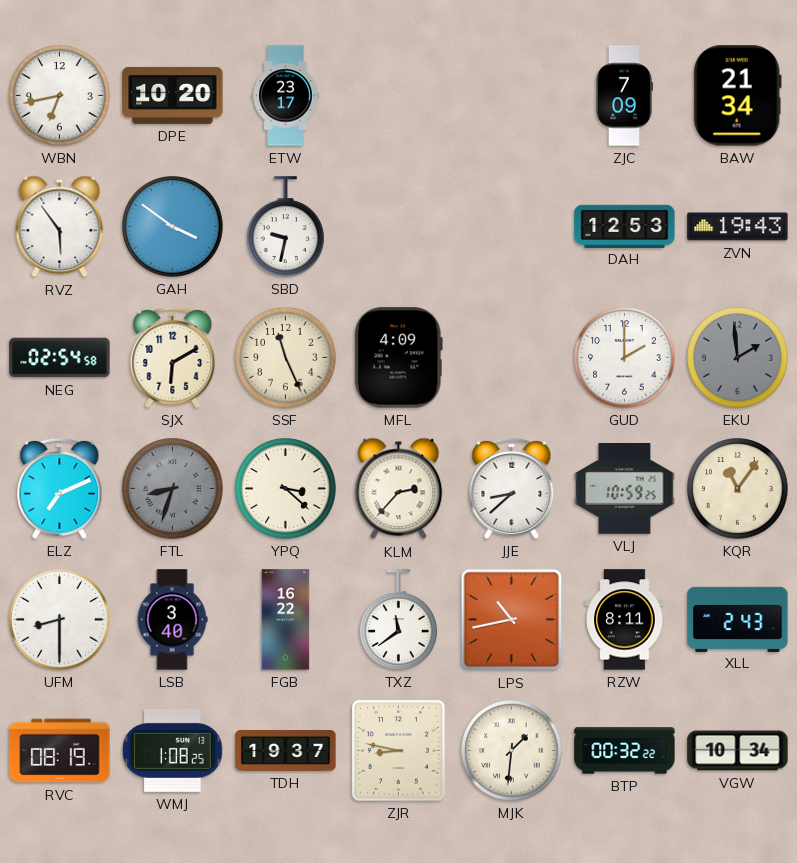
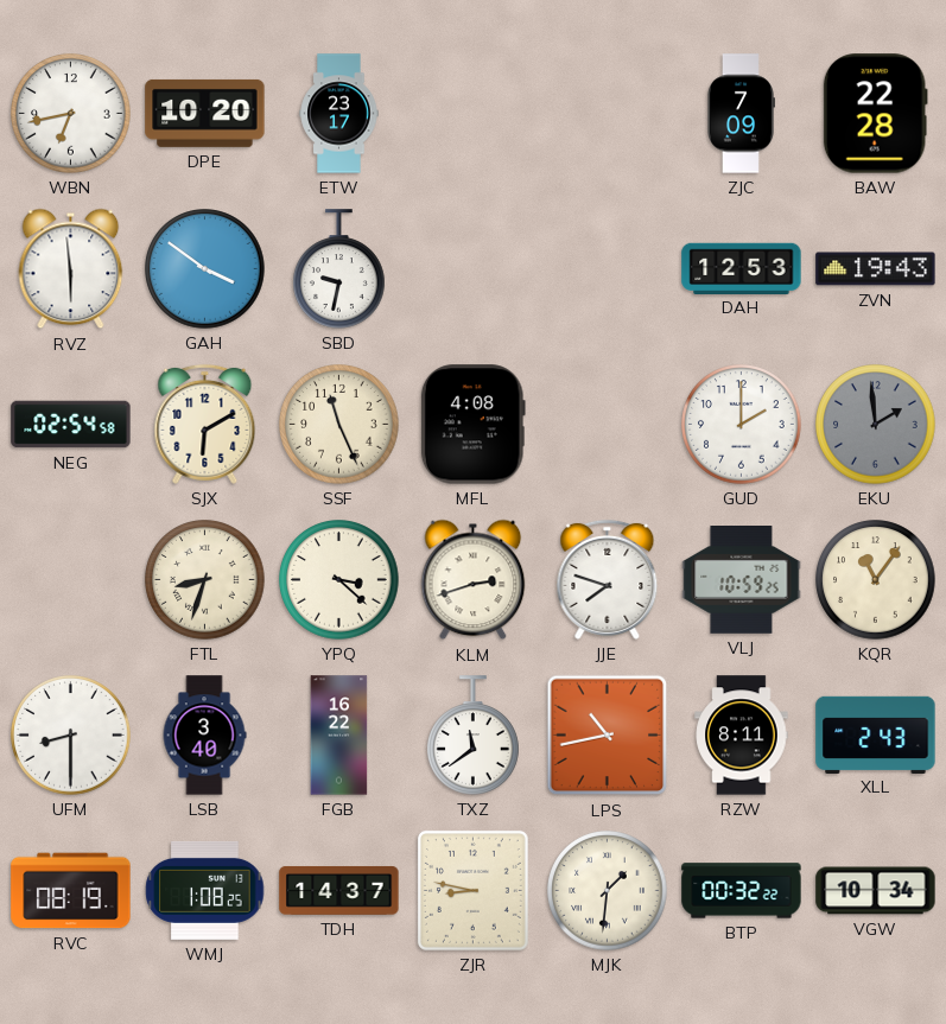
BAW: 21:34 -> 22:28 (875, 114)
RVZ: 5:54 -> 5:59 (71, 269)
MFL: 4:09 -> 4:08 (472, 425)
ELZ: 7:11 -> none (60, 488)
FTL dial: grey -> cream (205, 580)
KLM: 2:37 -> 2:42 (474, 580)
JJE: 8:38 -> 7:48 (608, 579)
TDH: 19:37 -> 14:37 (339, 890)
